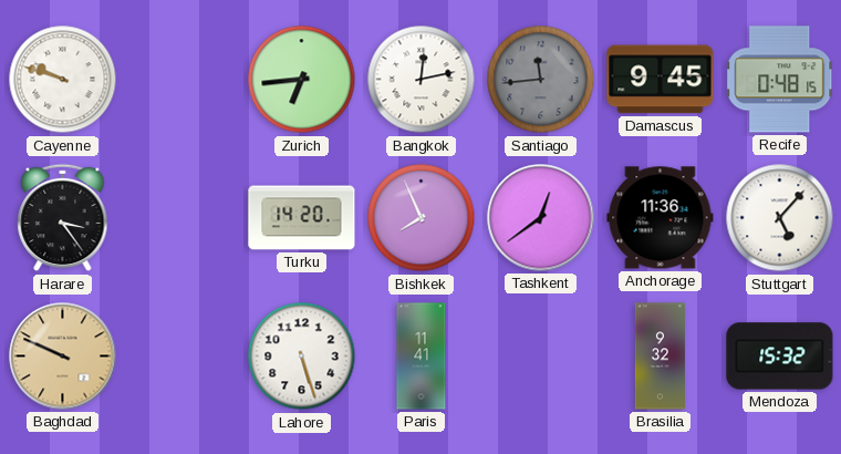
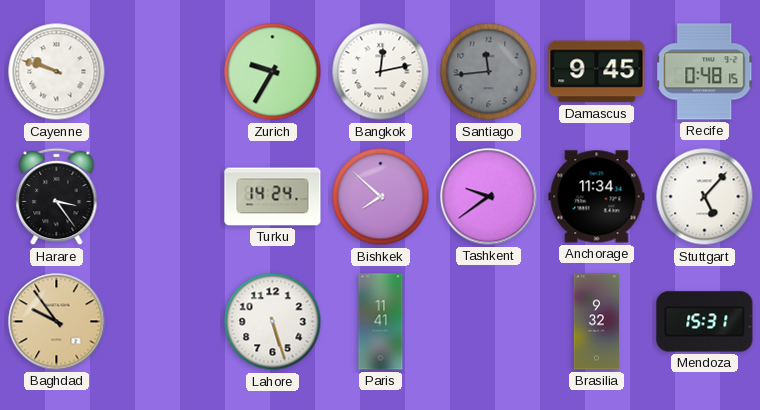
Zurich: 6:44 -> 9:35 (273, 72)
Turku: 14:20 -> 14:24 (273, 197)
Bishkek: 7:56 -> 7:52 (381, 197)
Tashkent: 12:39 -> 9:39 (489, 197)
Anchorage: 11:36 -> 11:34 (597, 197)
Baghdad: 9:49 -> 9:54 (57, 322)
Mendoza: 15:32 -> 15:31 (705, 322)
